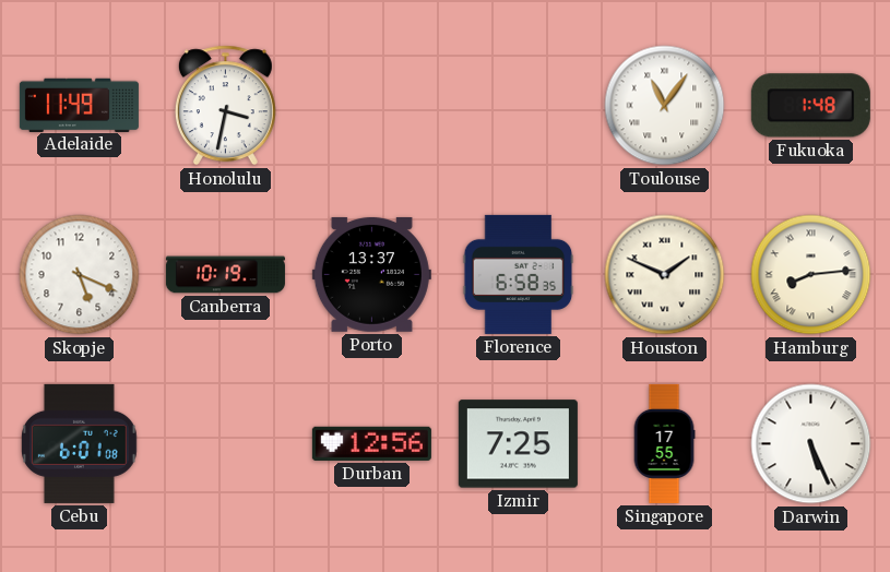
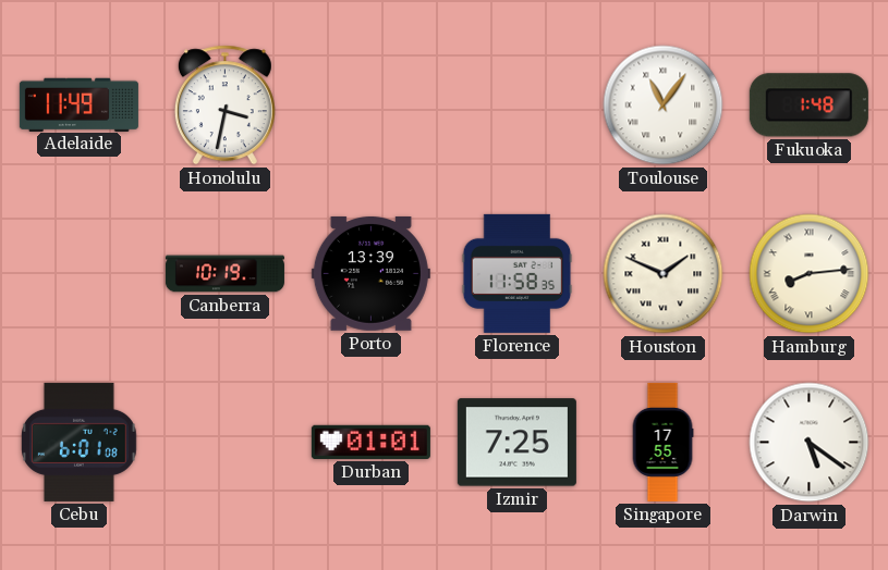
Skopje: 5:19 -> none (80, 275)
Porto: 13:37 -> 13:39 (370, 273)
Florence: 6:58 -> 11:58 (518, 273)
Durban: 12:56 -> 01:01 (370, 442)
Darwin: 5:26 -> 5:21 (810, 443)
